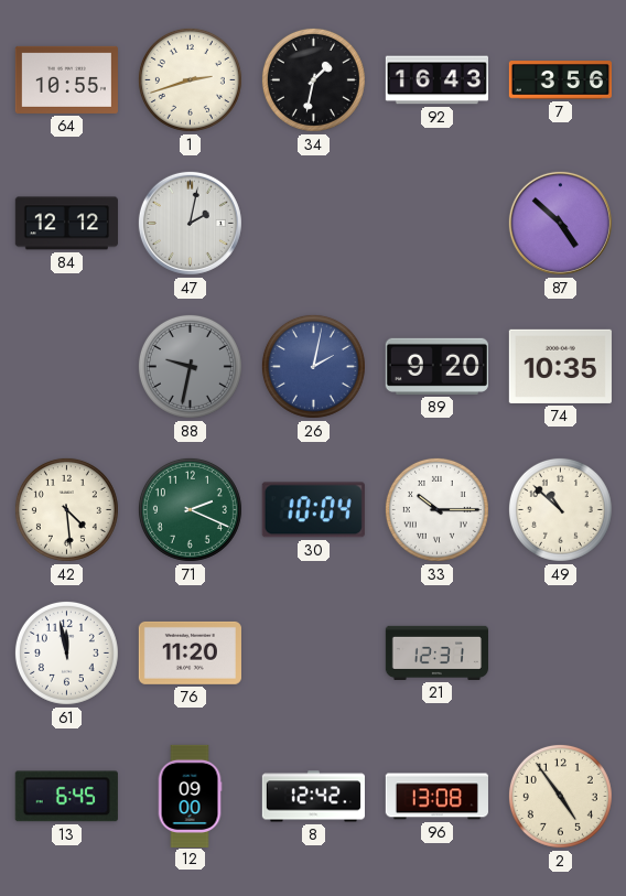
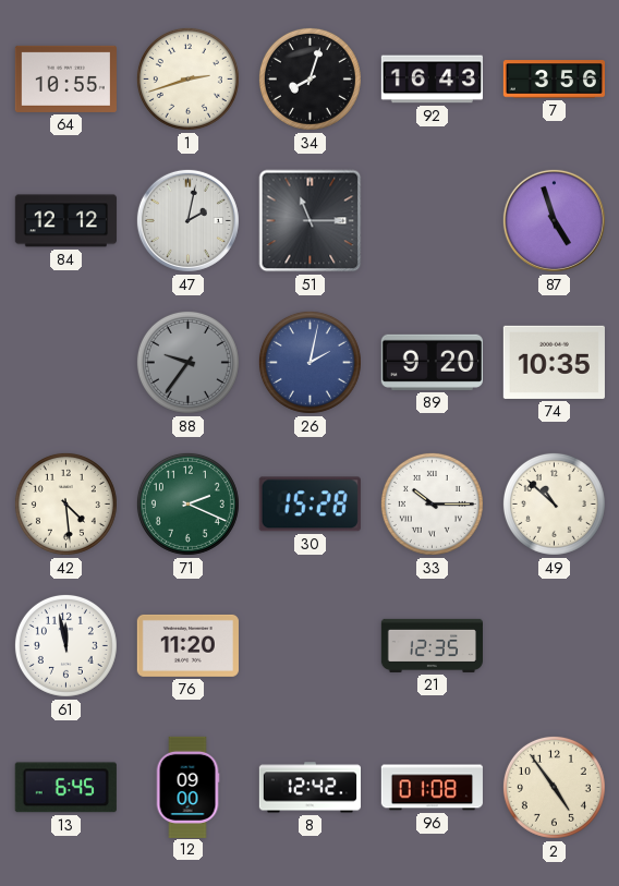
34: 1:32 -> 8:03 (309, 78)
51: none -> 11:15 (311, 221)
87: 4:52 -> 4:57 (554, 220)
88: 9:32 -> 9:36 (187, 362)
30: 10:04 -> 15:28 (309, 505)
21: 12:31 -> 12:35 (432, 645)
96: 13:08 -> 01:08 (432, 788)
